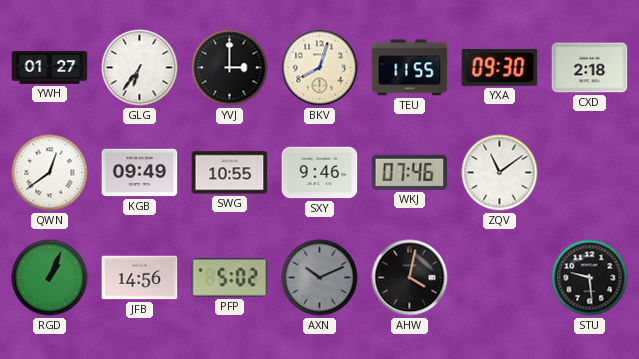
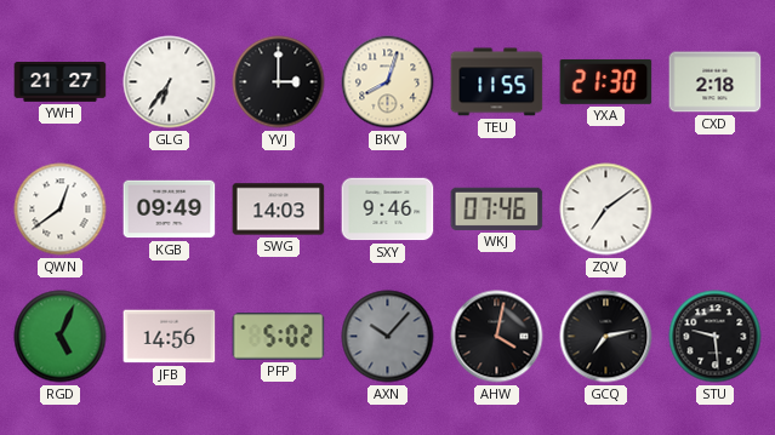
YWH: 01:27 -> 21:27 (61, 82)
YXA: 09:30 -> 21:30 (606, 81)
SWG: 10:55 -> 14:03 (279, 210)
ZQV: 11:09 -> 7:09 (606, 210)
RGD: 1:04 -> 5:04 (61, 337)
AXN: 10:11 -> 10:07 (388, 337)
GCQ: none -> 7:13 (606, 337)
